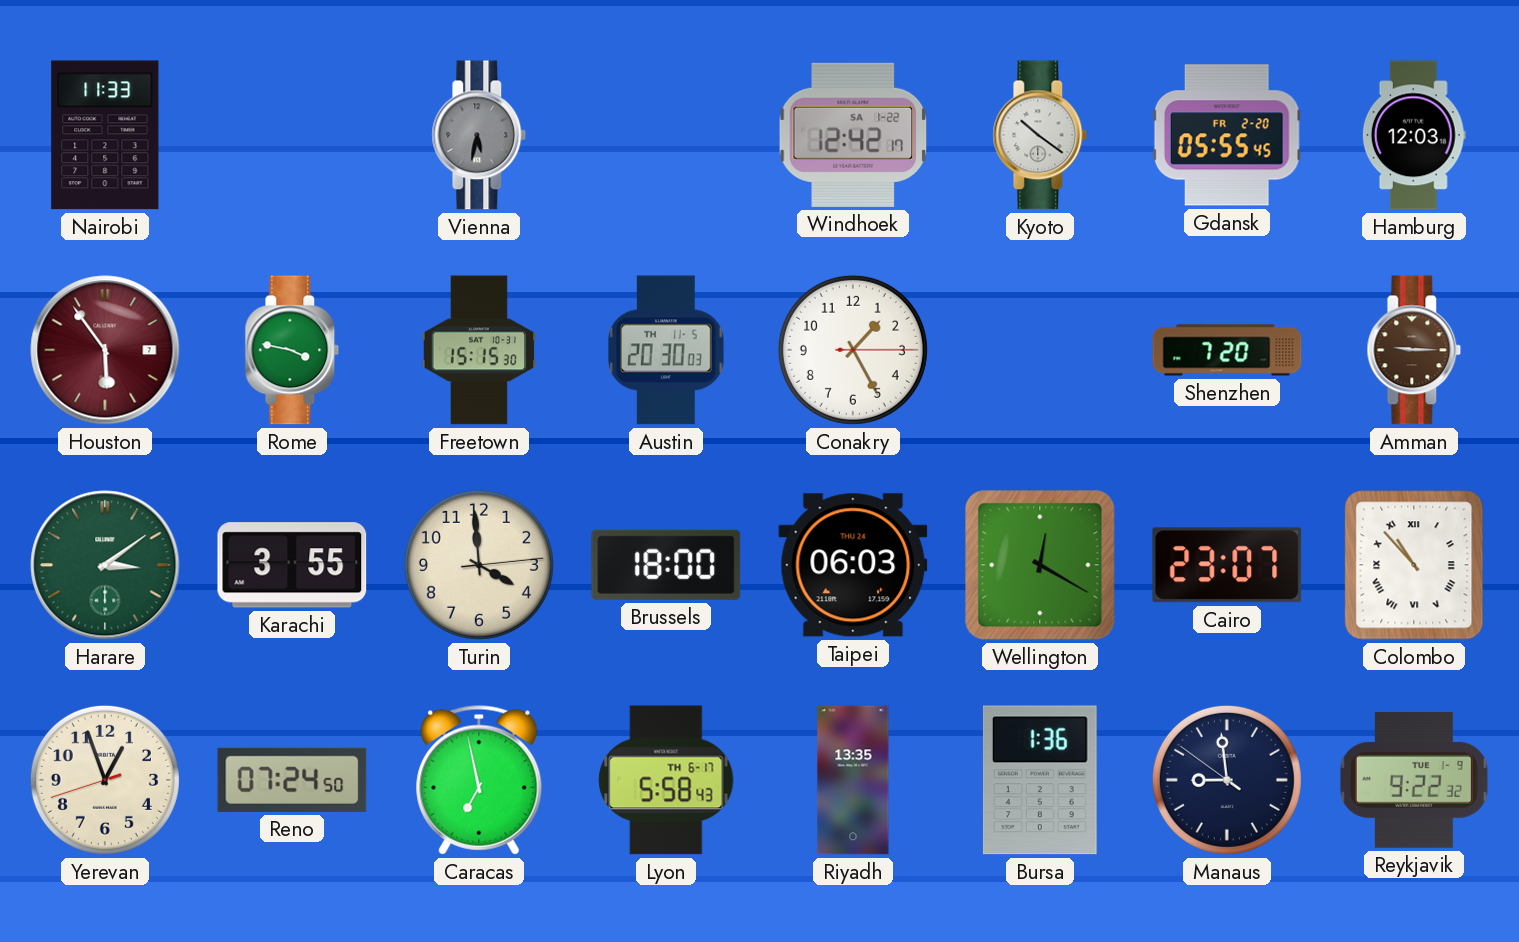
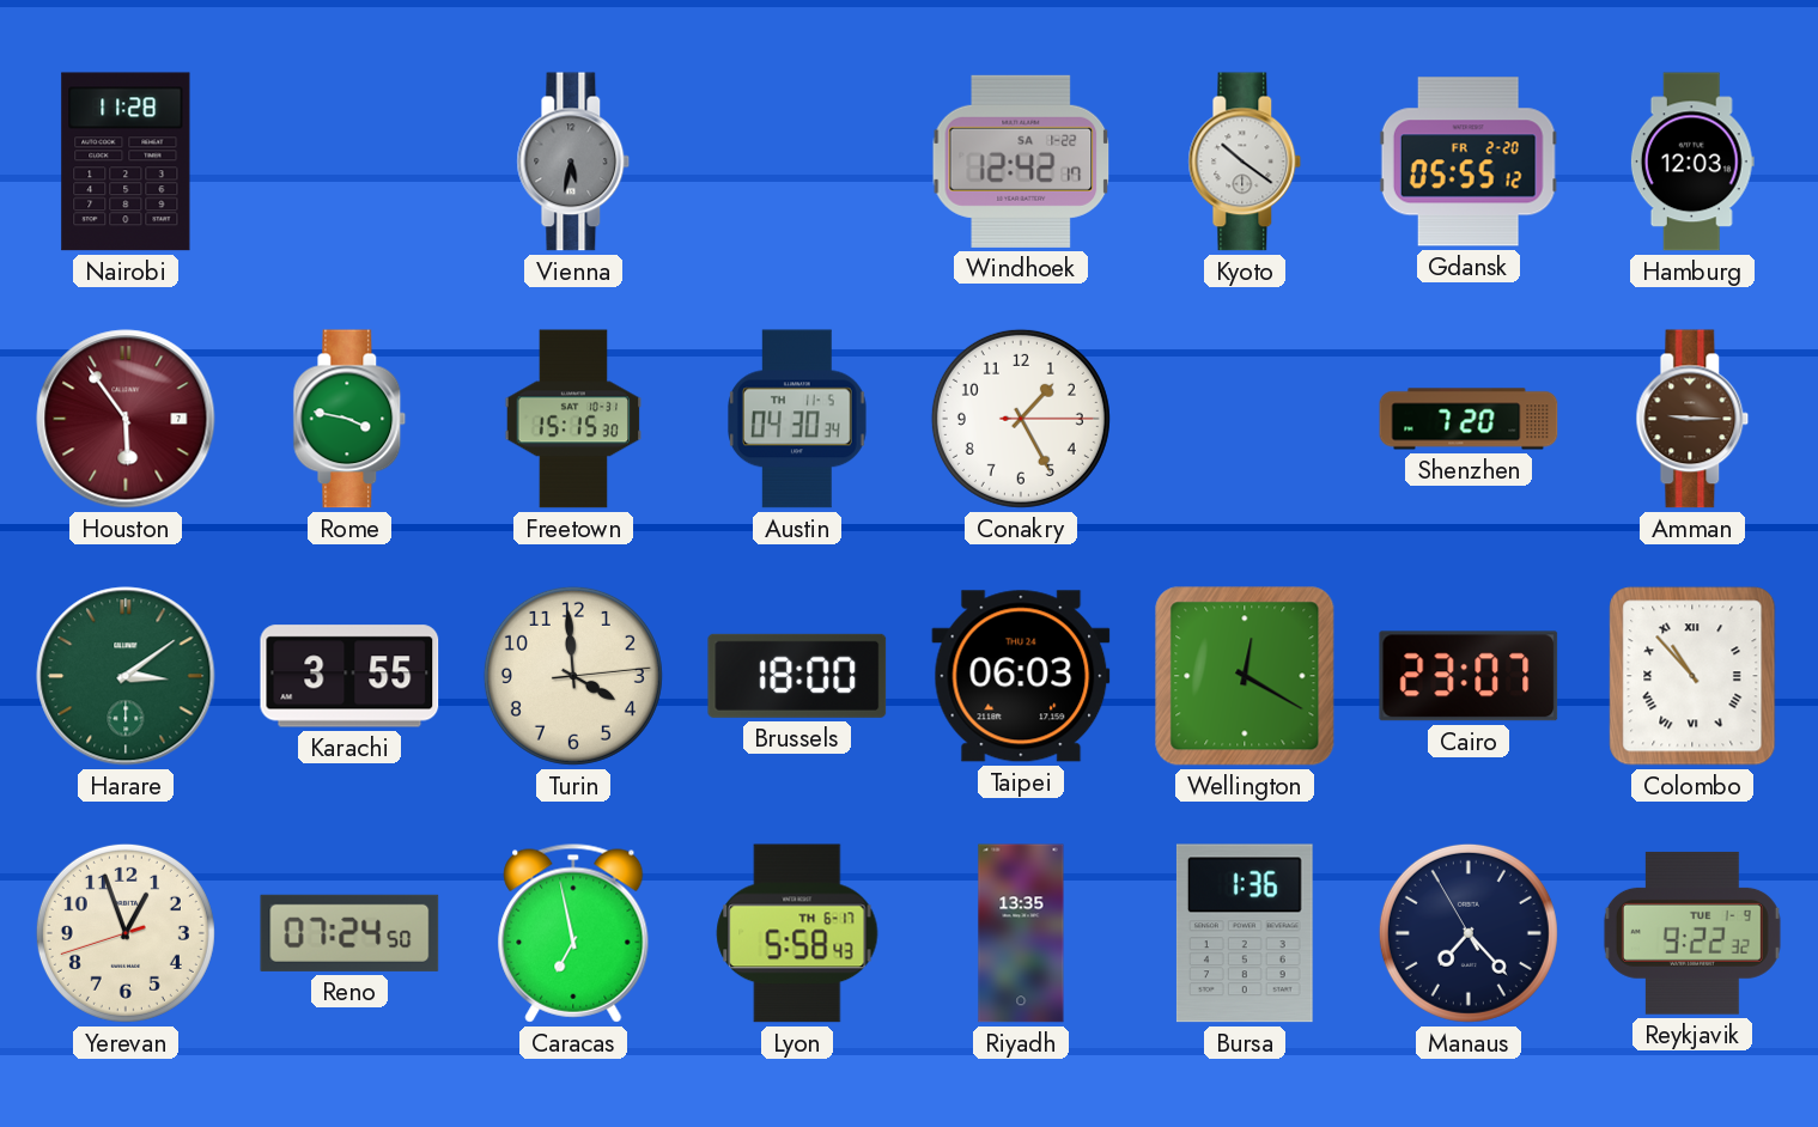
Nairobi: 11:33 -> 11:28 (126, 162)
Gdansk: 05:55:45 -> 05:55:12 (1469, 162)
Austin: 20:30 -> 04:30 (798, 419)
Manaus: 8:58 -> 7:22 (1469, 933)
